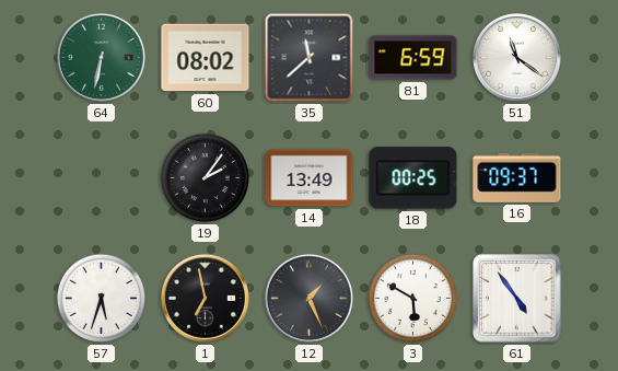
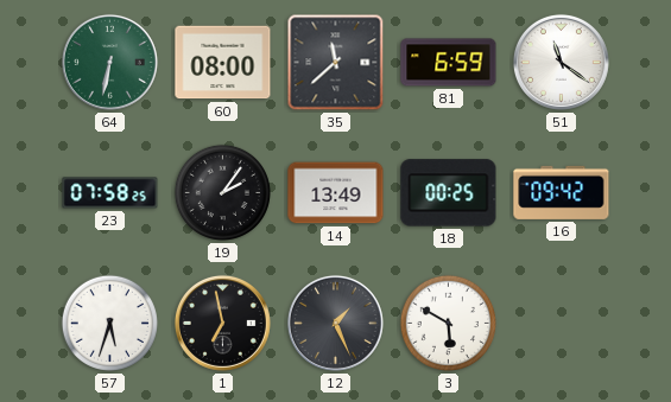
60: 08:02 -> 08:00 (223, 63)
23: none -> 07:58 (110, 193)
16: 09:37 -> 09:42 (562, 192)
61: 4:54 -> none (517, 299)
